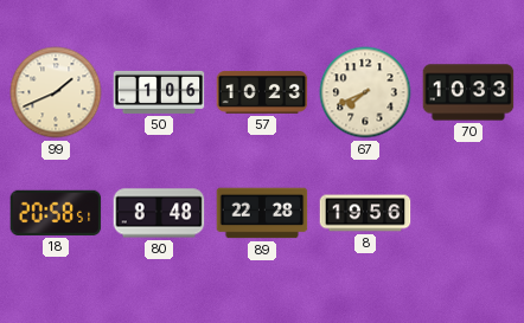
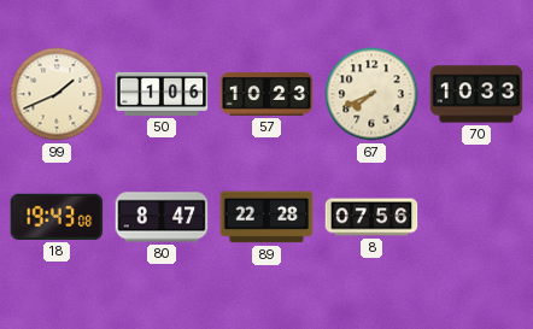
18: 20:58 -> 19:43 (57, 217)
80: 8:48 -> 8:47 (162, 217)
8: 19:56 -> 07:56 (371, 217)
